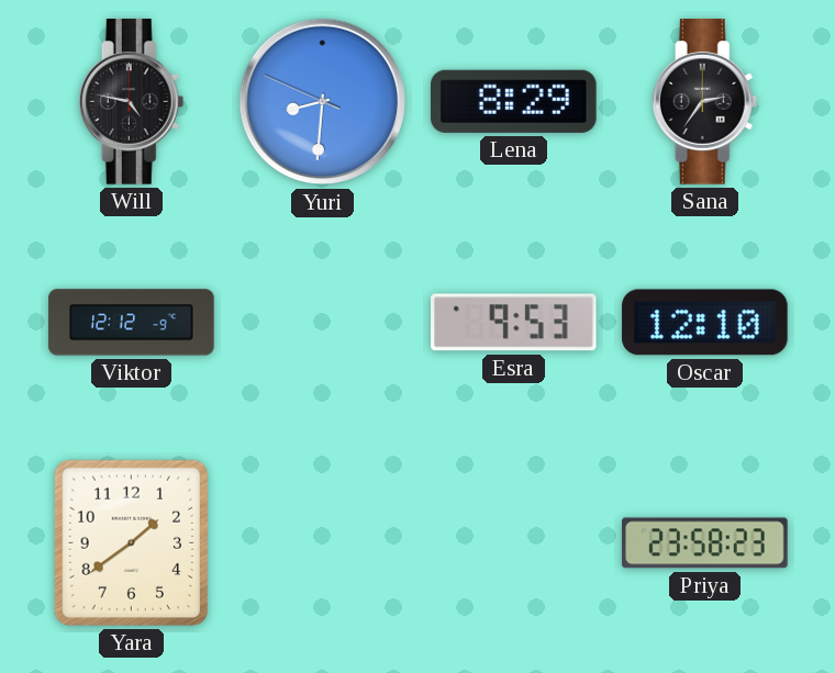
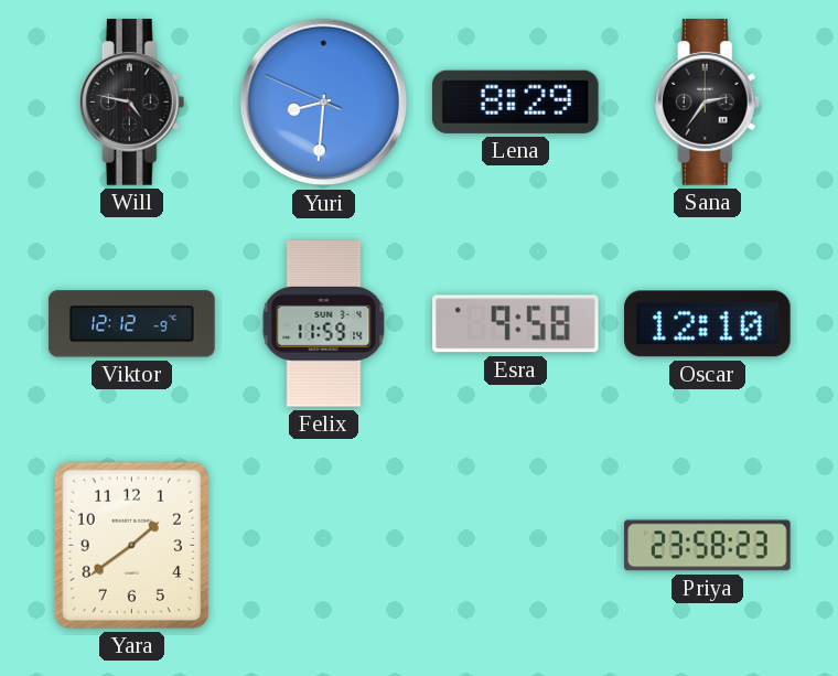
Felix: none -> 11:59 (324, 324)
Esra: 9:53 -> 9:58 (516, 324)
